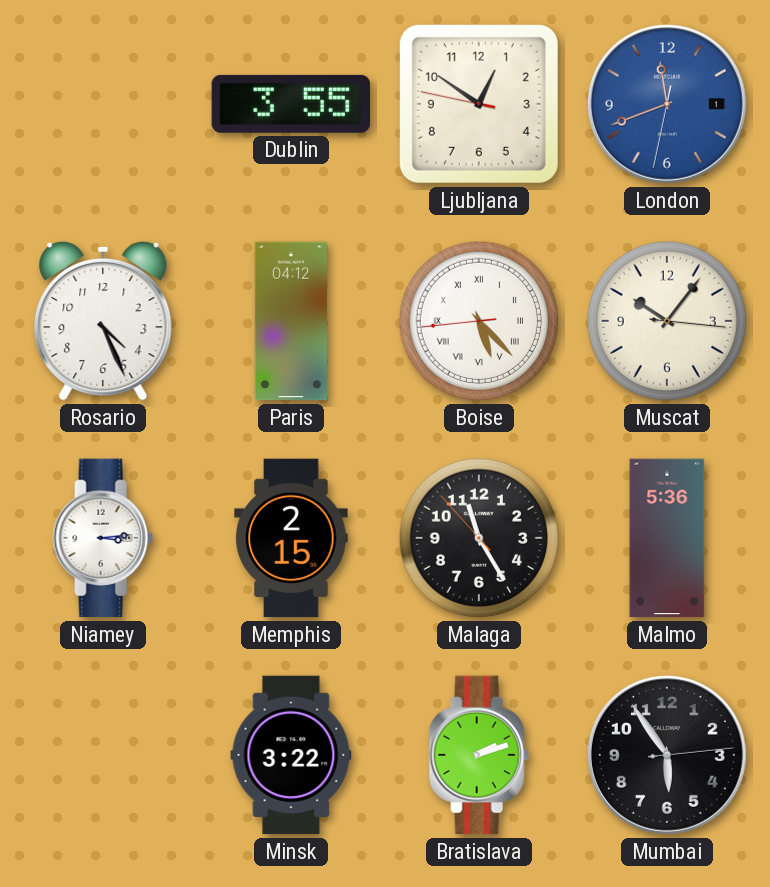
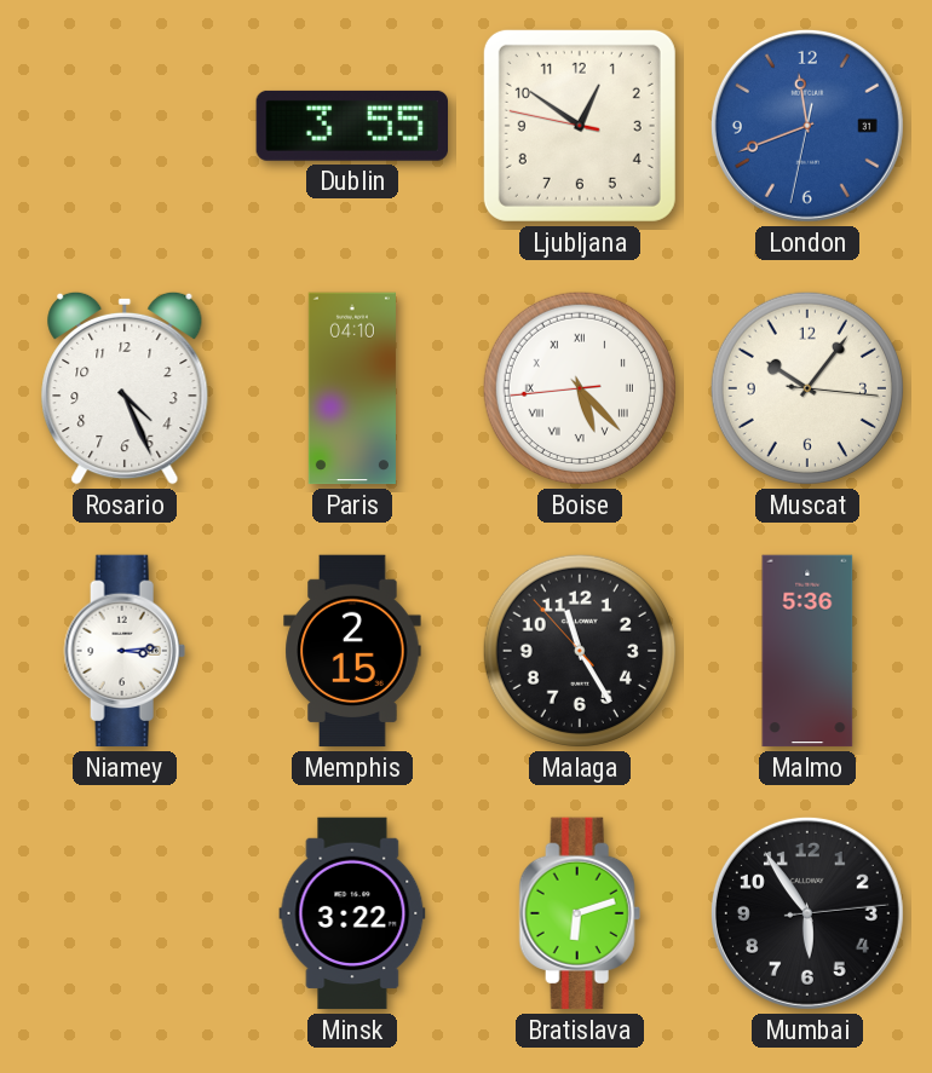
London date: 1 -> 31 (807, 126)
Paris: 04:12 -> 04:10 (352, 388)
Bratislava: 2:12 -> 6:12 (580, 913)
